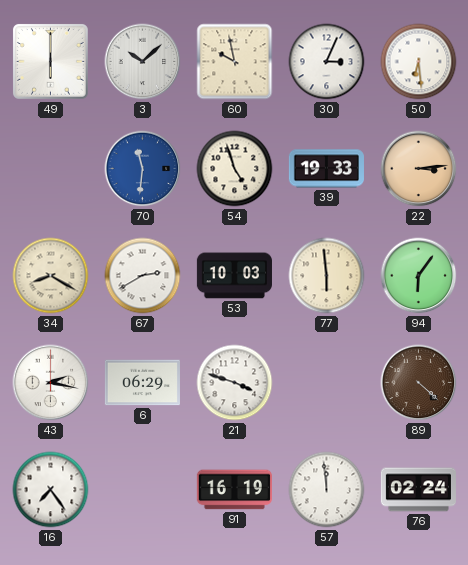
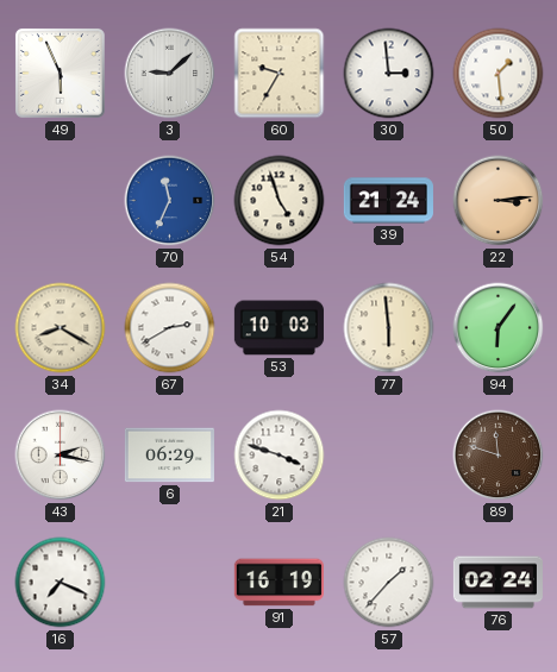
49: 6:00 -> 5:56 (60, 73)
3: 10:08 -> 9:08 (170, 74)
60: 9:58 -> 9:35 (280, 74)
30: 3:04 -> 2:59 (389, 74)
50: 6:29 -> 1:29 (499, 74)
70: 11:31 -> 11:34 (170, 201)
39: 19:33 -> 21:24 (388, 201)
89: 4:22 -> 11:48 (499, 456)
16: 7:24 -> 7:19 (61, 583)
57: 11:59 -> 1:37 (389, 583)
